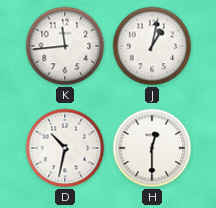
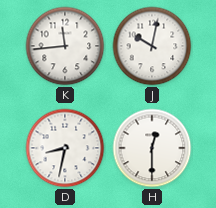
J: 1:02 -> 10:02 (152, 46)
D: 10:32 -> 8:32 (65, 148)
